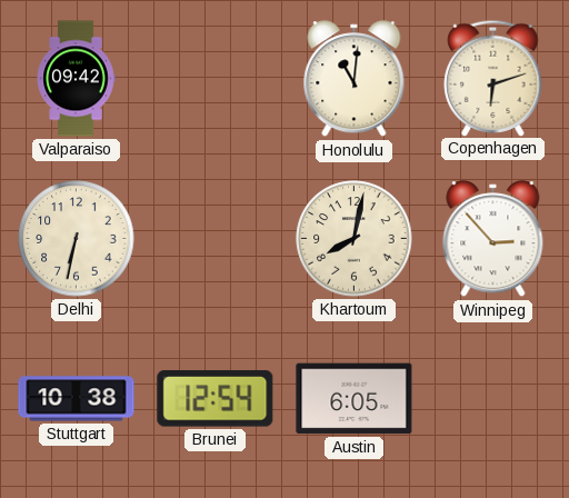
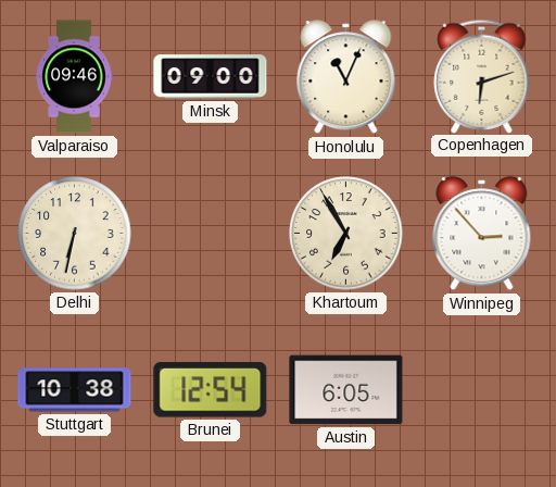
Valparaiso: 09:42 -> 09:46 (74, 77)
Minsk: none -> 09:00 (211, 77)
Honolulu: 11:01 -> 11:04 (346, 77)
Khartoum: 8:02 -> 6:55 (346, 234)
